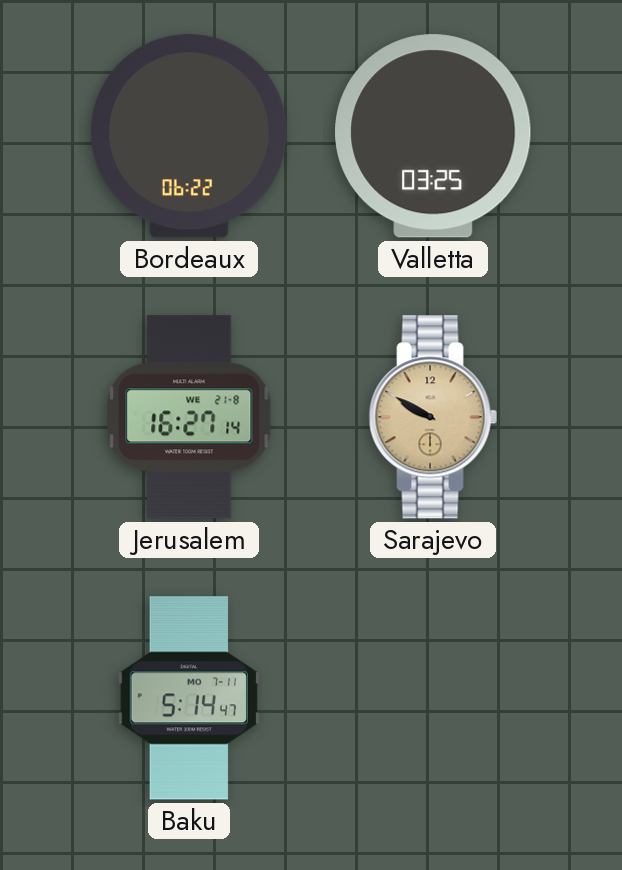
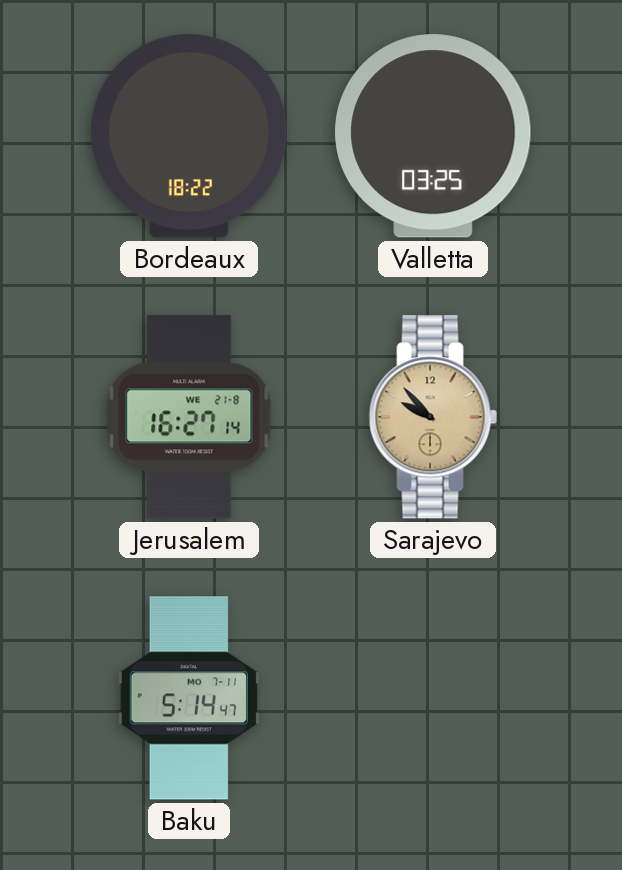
Bordeaux: 06:22 -> 18:22 (189, 136)
Sarajevo: 9:50 -> 9:53 (433, 417)
